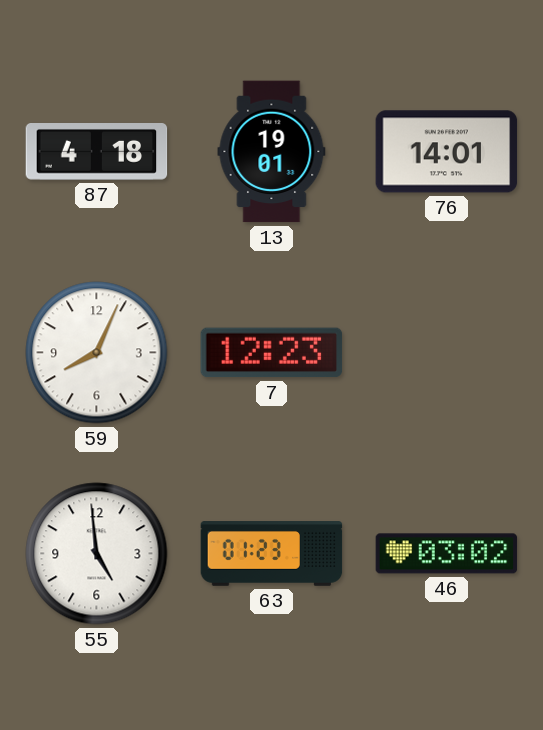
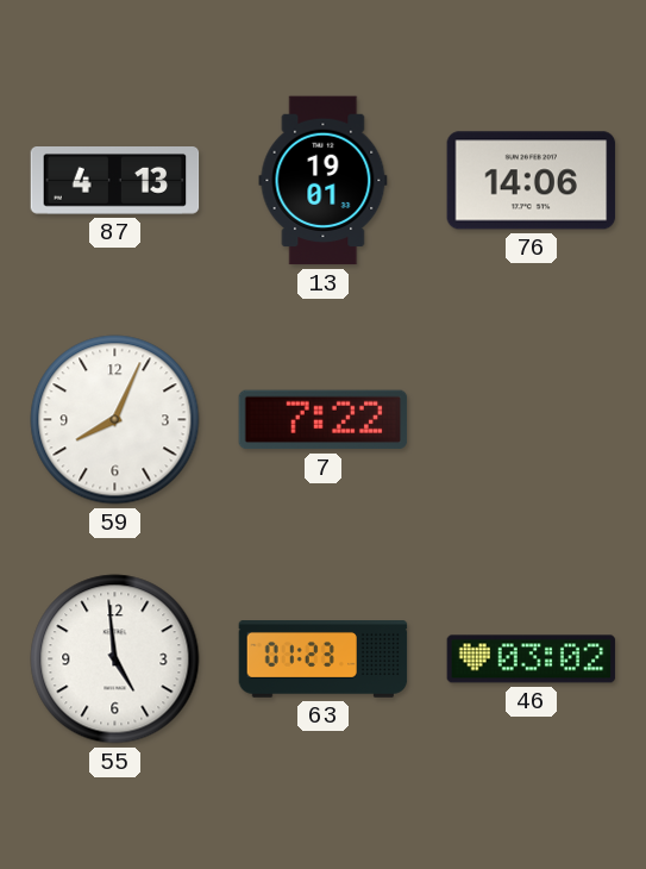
87: 4:18 -> 4:13 (115, 181)
76: 14:01 -> 14:06 (532, 181)
7: 12:23 -> 7:22 (324, 420)
